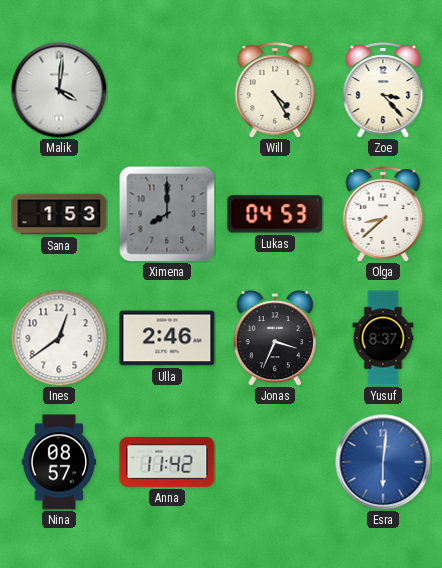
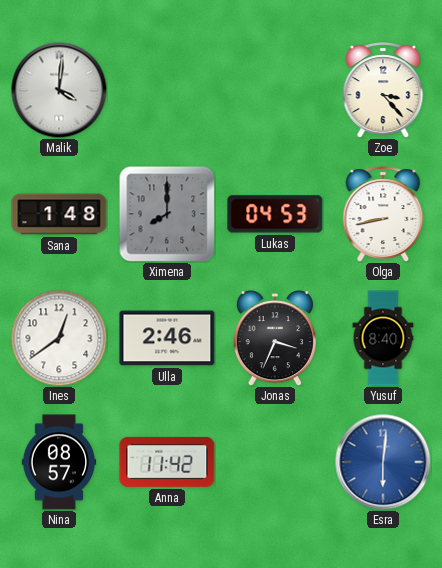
Will: 4:25 -> none (275, 90)
Sana: 1:53 -> 1:48 (59, 214)
Olga: 8:38 -> 8:43 (383, 214)
Yusuf: 8:37 -> 8:40 (383, 338)
